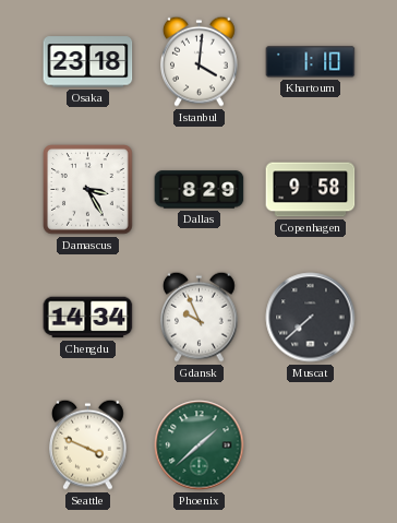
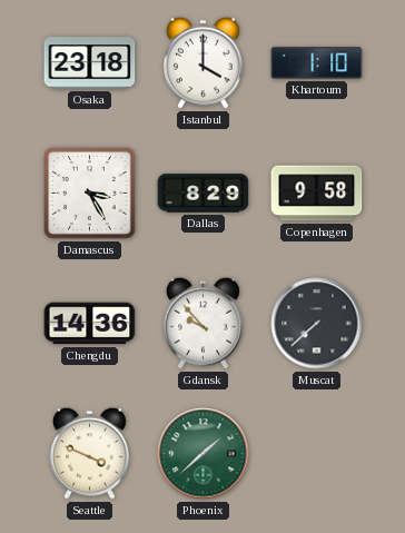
Istanbul: 4:01 -> 4:00 (204, 62)
Chengdu: 14:34 -> 14:36 (90, 324)
Gdansk: 9:56 -> 9:53 (204, 323)
